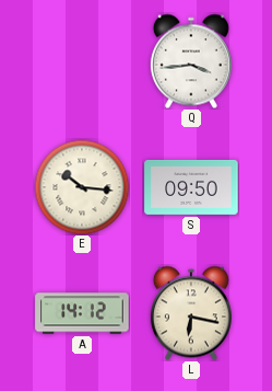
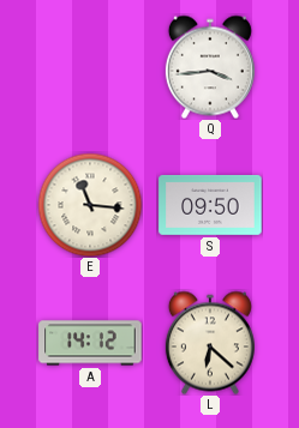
E: 10:16 -> 11:16 (90, 205)
L: 6:17 -> 6:22 (210, 343)
